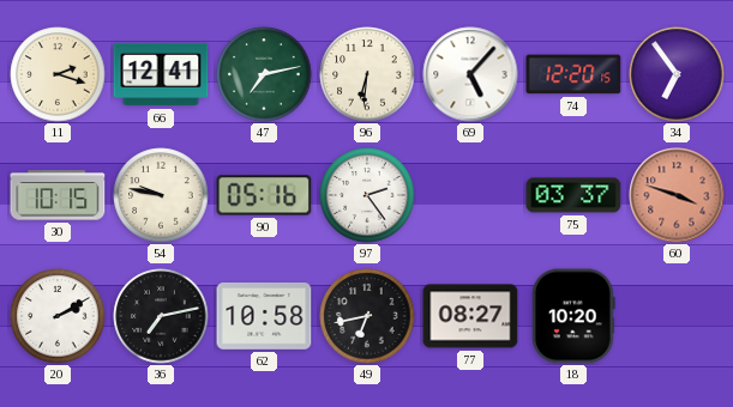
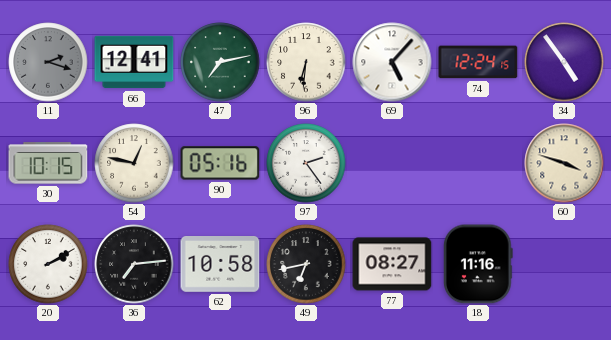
11 dial: cream -> grey (48, 62)
74: 12:20 -> 12:24 (478, 62)
34: 6:54 -> 4:54 (564, 62)
54: 9:47 -> 12:47 (134, 163)
75: 03:37 -> none (573, 195)
60 dial: salmon -> cream (564, 163)
36: 7:13 -> 7:14 (134, 264)
18: 10:20 -> 11:16 (478, 264)
